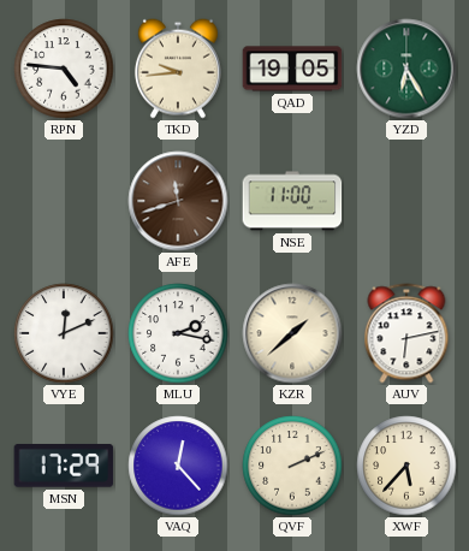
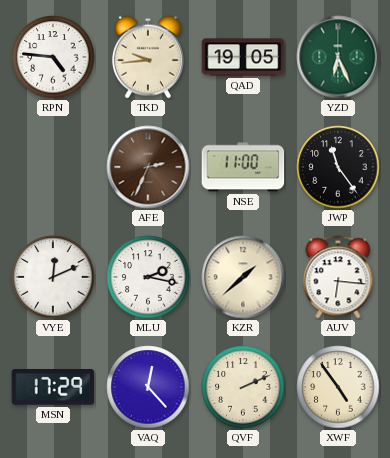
YZD: 6:25 -> 6:26 (338, 57)
AFE: 11:42 -> 2:34 (148, 167)
JWP: none -> 11:24 (338, 167)
AUV: 6:13 -> 6:16 (338, 277)
XWF: 5:37 -> 4:54 (338, 387)
